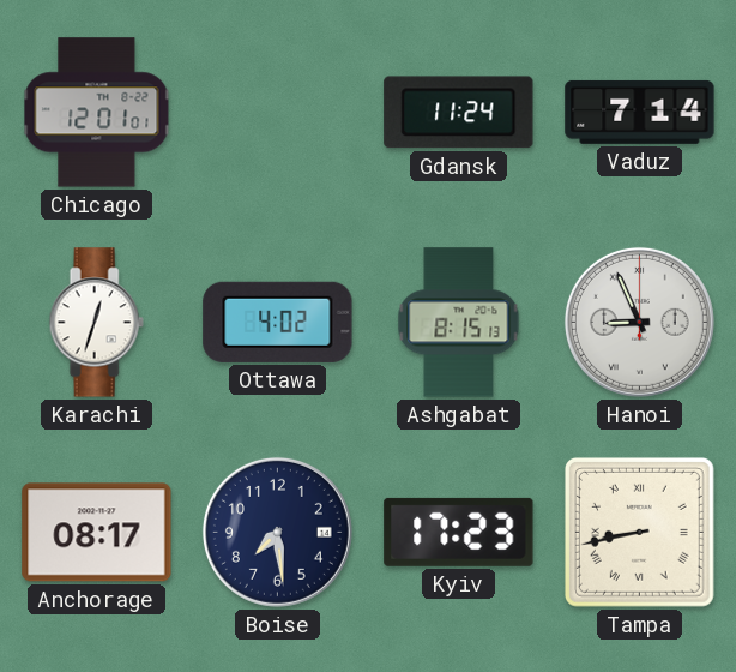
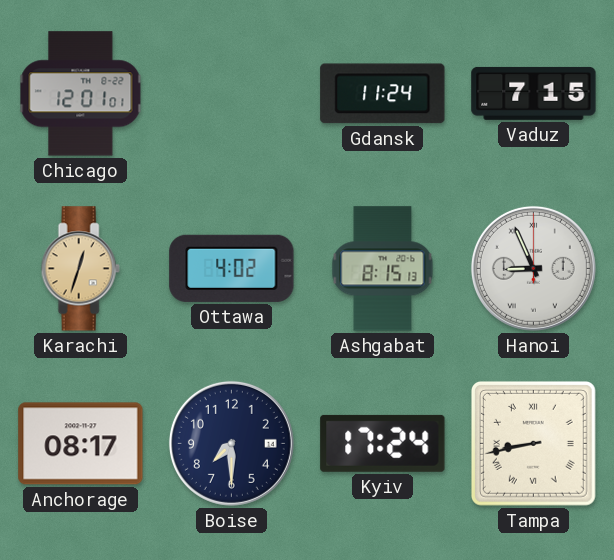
Vaduz: 7:14 -> 7:15 (534, 93)
Karachi dial: white -> champagne (80, 269)
Boise: 7:29 -> 7:30 (231, 443)
Kyiv: 17:23 -> 17:24 (383, 443)
